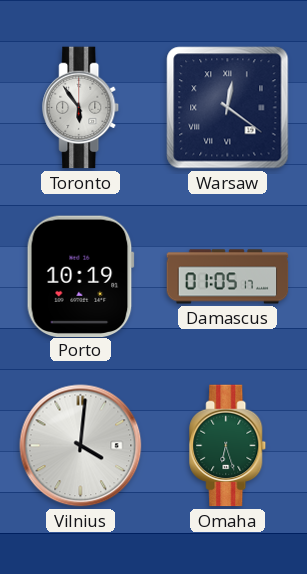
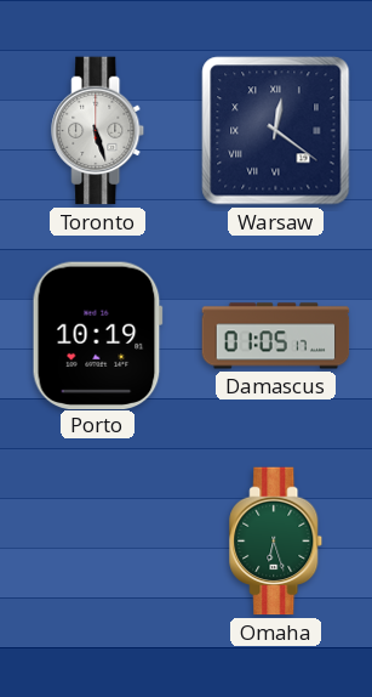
Toronto: 5:54 -> 5:27 (98, 131)
Vilnius: 4:01 -> none (81, 446)
